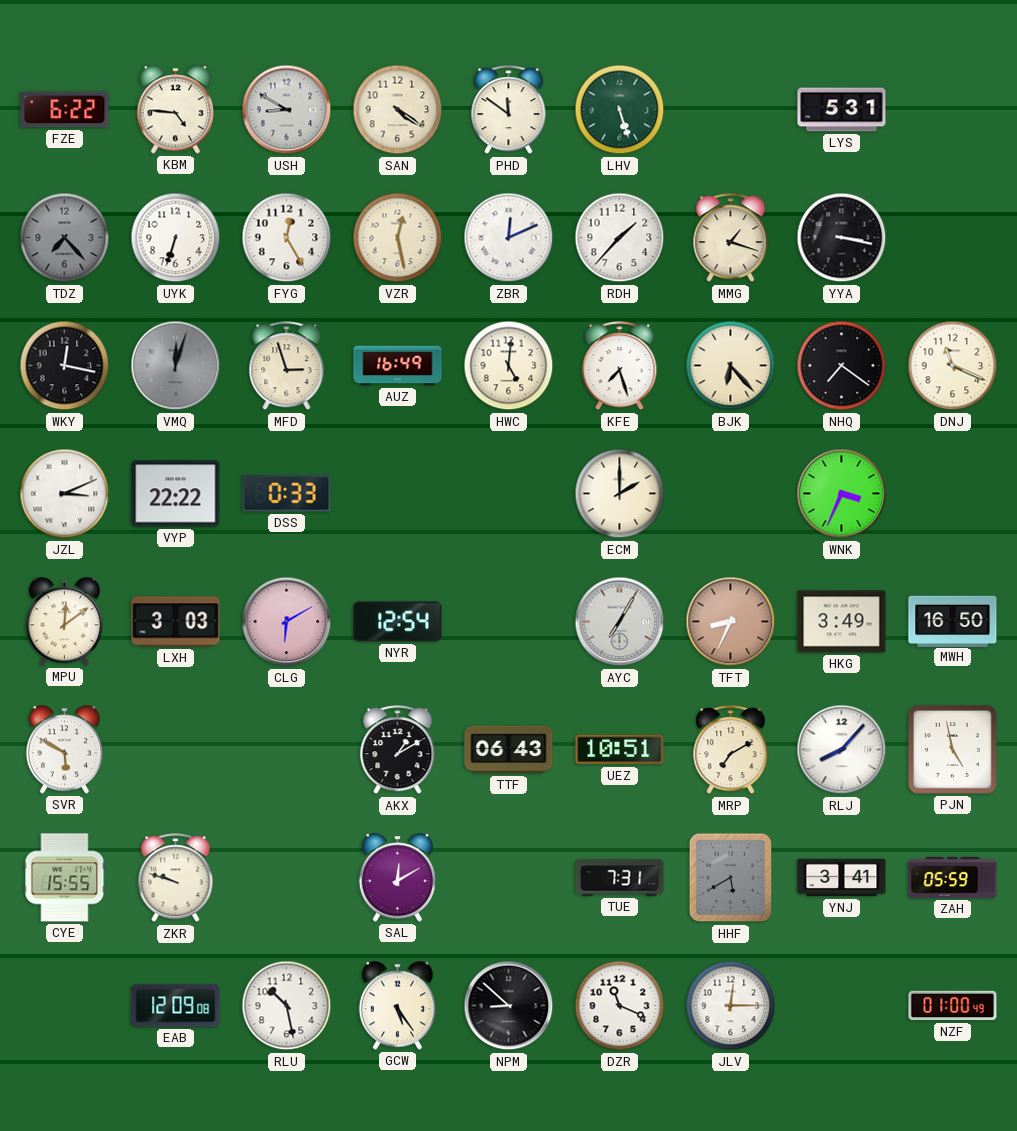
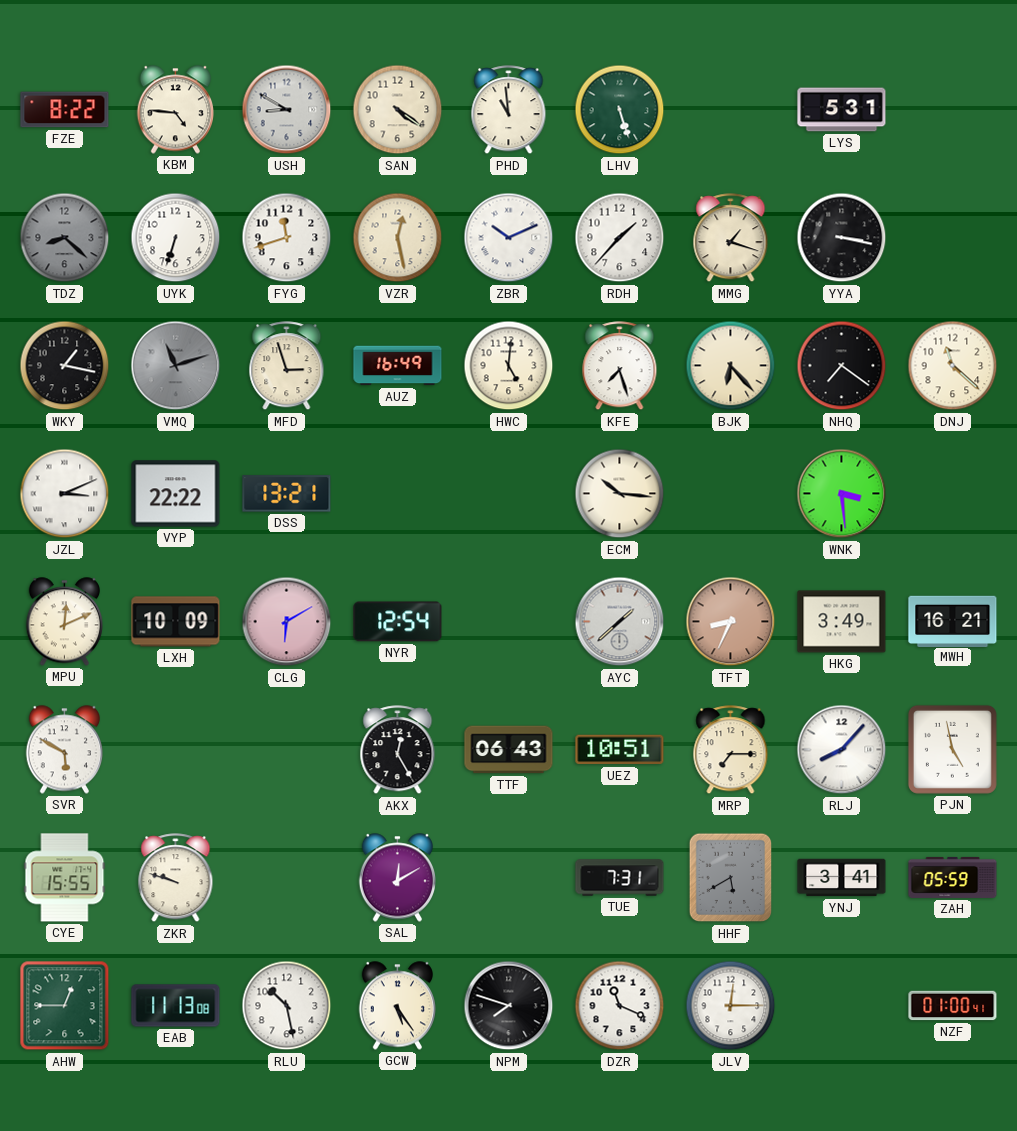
FZE: 6:22 -> 8:22 (65, 110)
PHD: 11:51 -> 10:59 (509, 110)
TDZ: 7:23 -> 8:22 (65, 238)
FYG: 12:25 -> 11:42 (287, 238)
ZBR: 12:11 -> 10:11 (509, 238)
WKY: 12:17 -> 1:17 (65, 366)
VMQ: 12:03 -> 11:12 (176, 366)
DNJ: 11:19 -> 11:22 (953, 366)
DSS: 0:33 -> 13:21 (287, 494)
ECM: 2:00 -> 10:16 (620, 494)
WNK: 3:34 -> 3:29 (842, 494)
MPU: 12:09 -> 12:11 (65, 622)
LXH: 3:03 -> 10:09 (176, 622)
AYC: 7:05 -> 1:38 (620, 622)
MWH: 16:50 -> 16:21 (953, 621)
AKX: 1:10 -> 12:25 (398, 750)
MRP: 7:10 -> 7:15 (731, 750)
AHW: none -> 12:45 (65, 1006)
EAB: 12:09 -> 11:13 (176, 1006)
NPM: 8:52 -> 7:48 (509, 1006)
NZF: 01:00:49 -> 01:00:41 (953, 1006)
